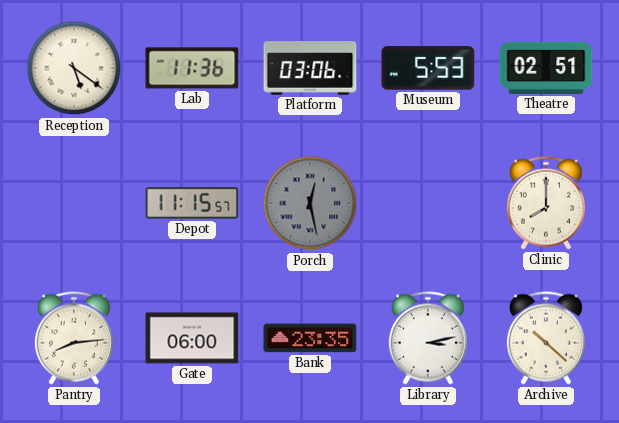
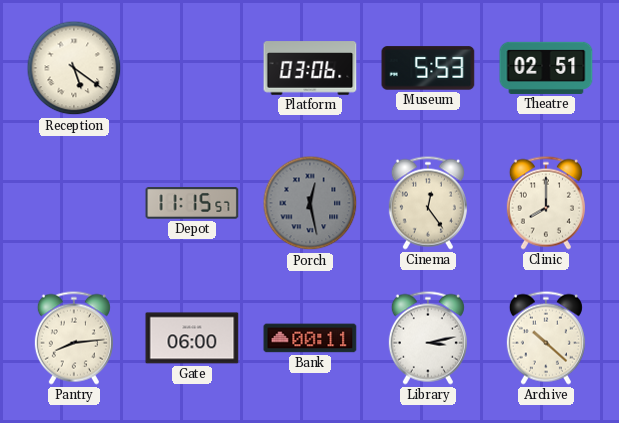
Lab: 11:36 -> none (192, 68)
Cinema: none -> 12:24 (428, 203)
Bank: 23:35 -> 00:11 (310, 338)
